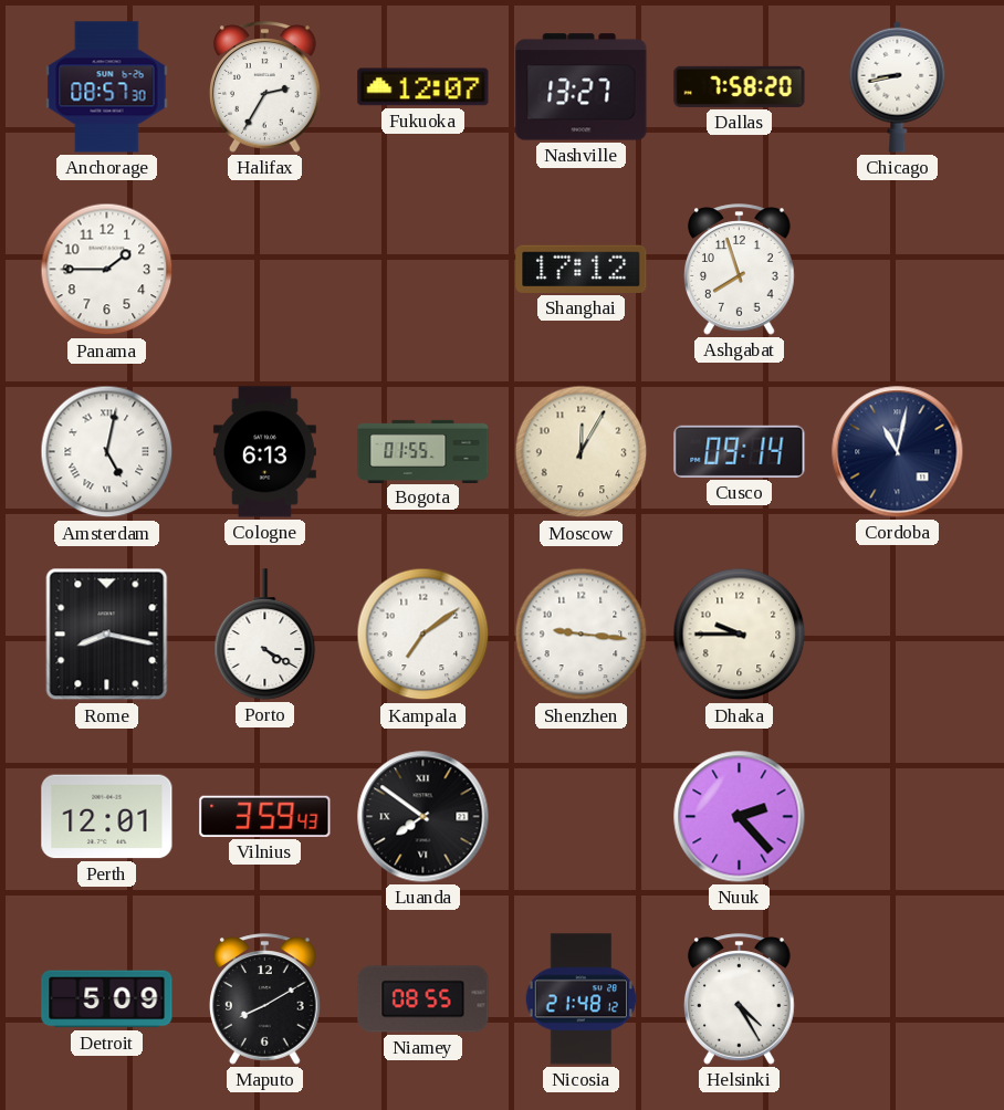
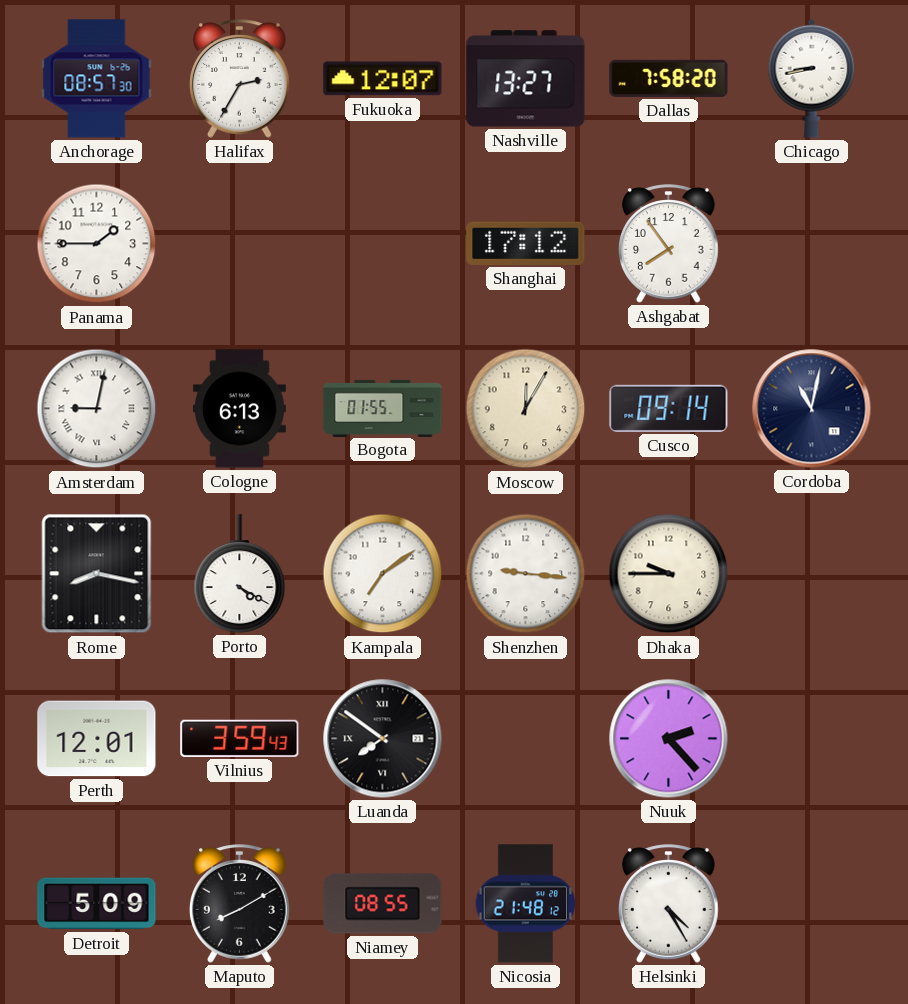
Ashgabat: 7:57 -> 7:54 (669, 244)
Amsterdam: 5:02 -> 9:02 (97, 409)
